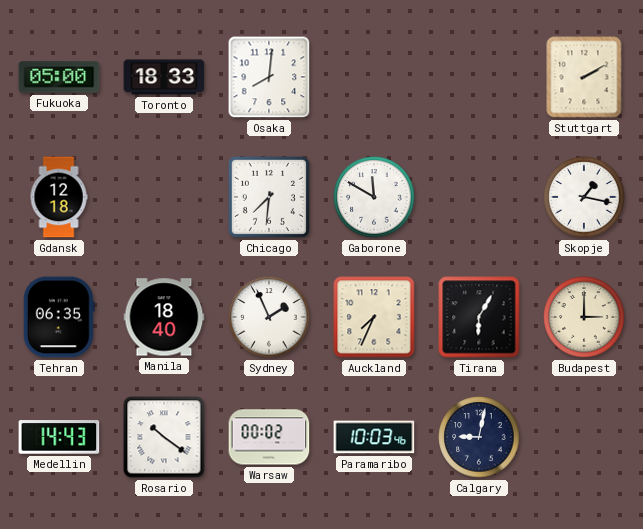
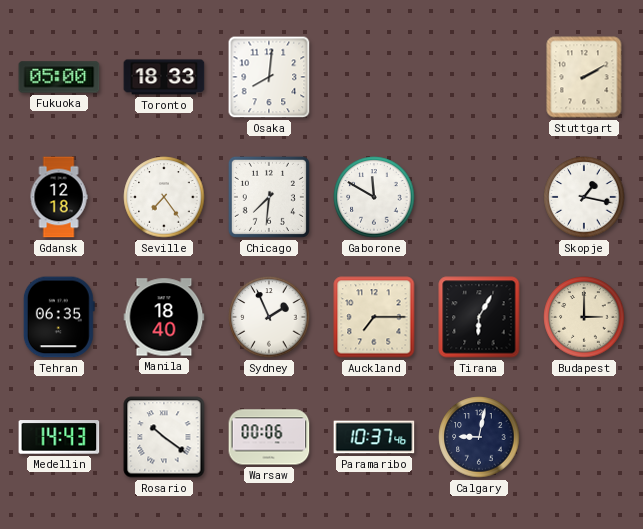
Seville: none -> 7:24 (164, 197)
Auckland: 7:34 -> 7:15 (374, 317)
Warsaw: 00:02 -> 00:06 (269, 437)
Paramaribo: 10:03 -> 10:37 (374, 437)
